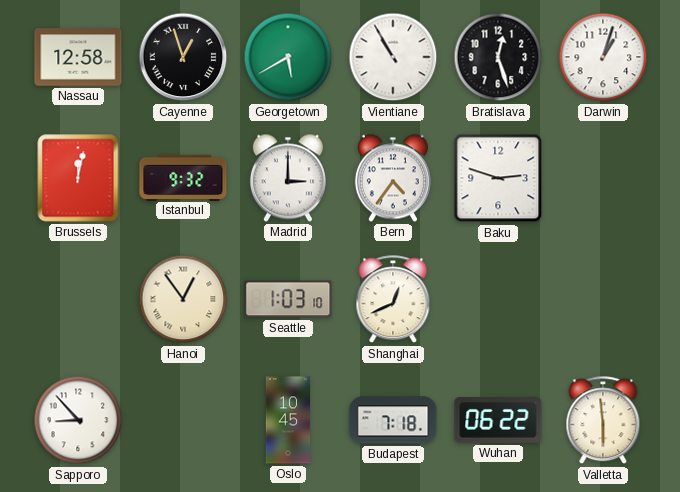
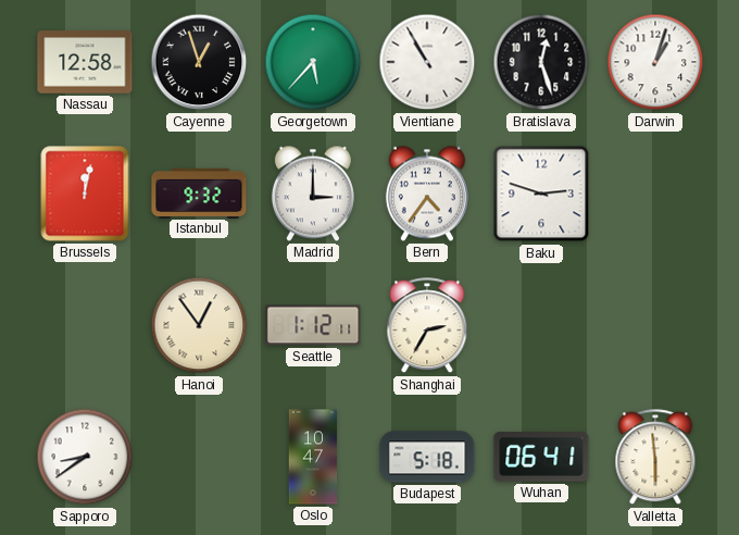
Georgetown: 5:40 -> 5:37 (313, 62)
Seattle: 1:03 -> 1:12 (313, 325)
Shanghai: 12:41 -> 2:35 (427, 326)
Sapporo: 8:53 -> 8:39 (85, 457)
Oslo: 10:45 -> 10:47 (313, 457)
Budapest: 7:18 -> 5:18 (427, 457)
Wuhan: 06:22 -> 06:41 (541, 457)
